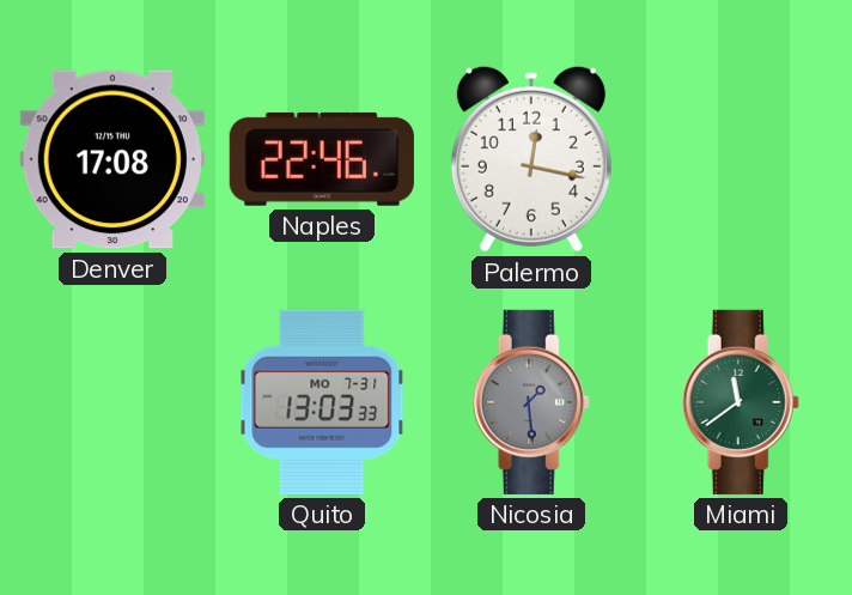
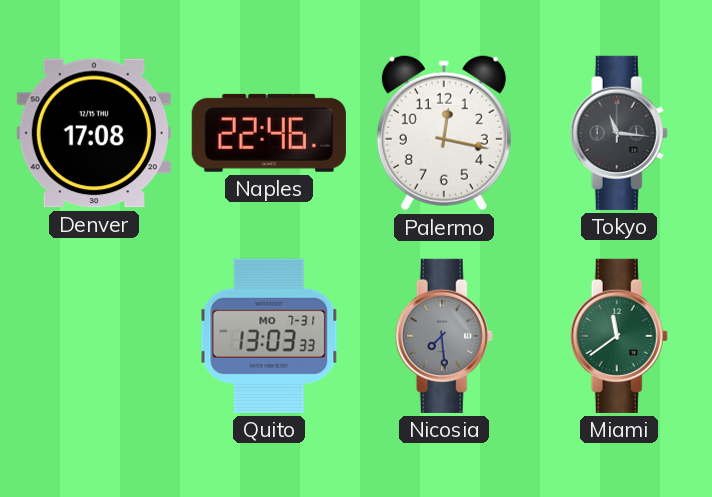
Tokyo: none -> 11:16 (619, 133)
Nicosia: 1:29 -> 7:29 (444, 336)
